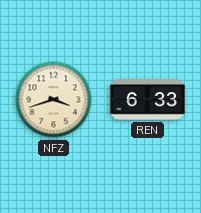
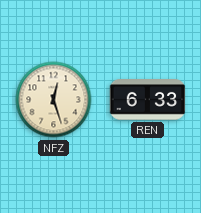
NFZ: 3:42 -> 12:27 (54, 100)
